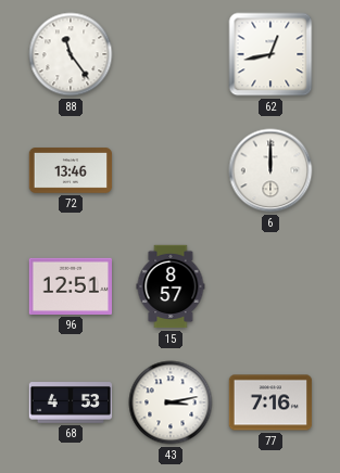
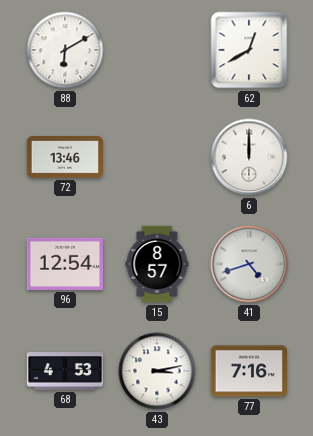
88: 11:24 -> 6:10 (65, 50)
62: 12:43 -> 12:40 (249, 50)
96: 12:51 -> 12:54 (64, 264)
41: none -> 4:42 (249, 264)
